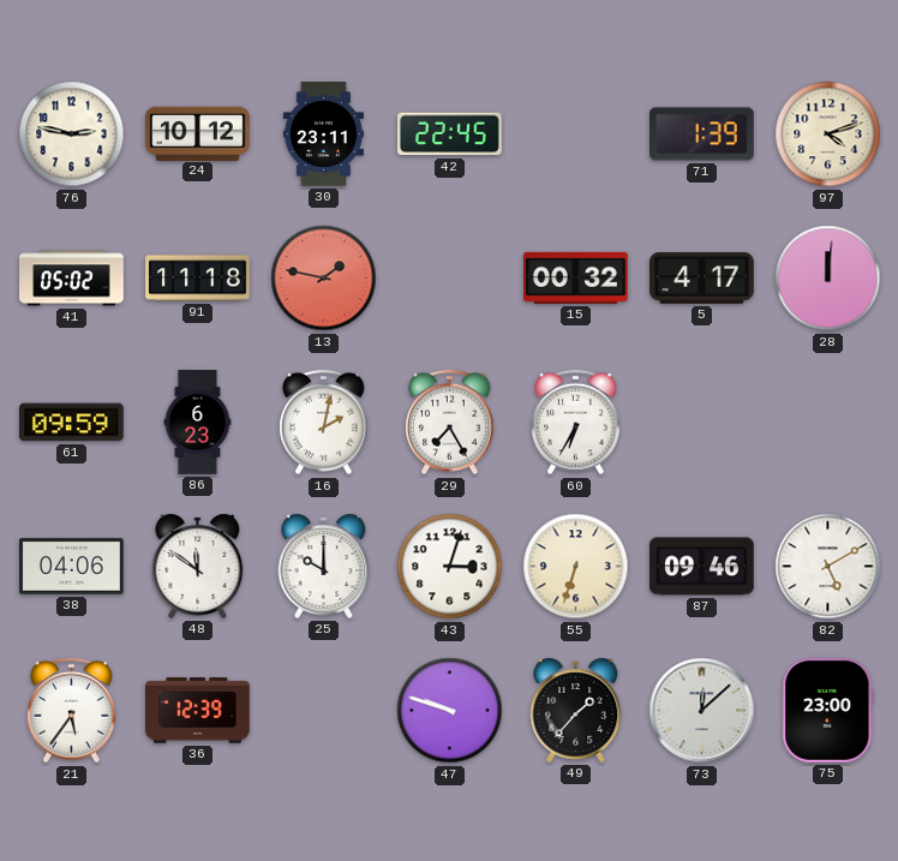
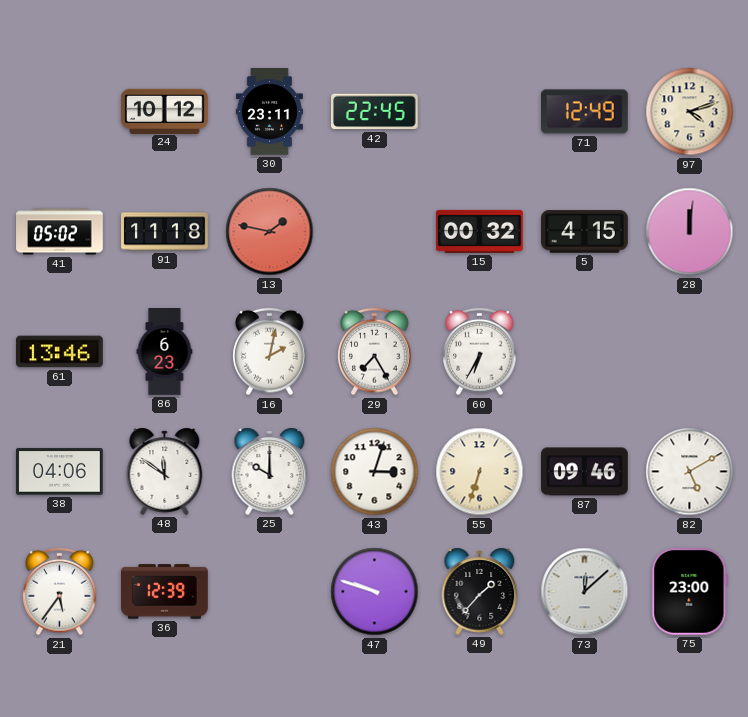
76: 2:47 -> none (72, 134)
71: 1:39 -> 12:49 (585, 112)
5: 4:17 -> 4:15 (585, 232)
61: 09:59 -> 13:46 (60, 352)
